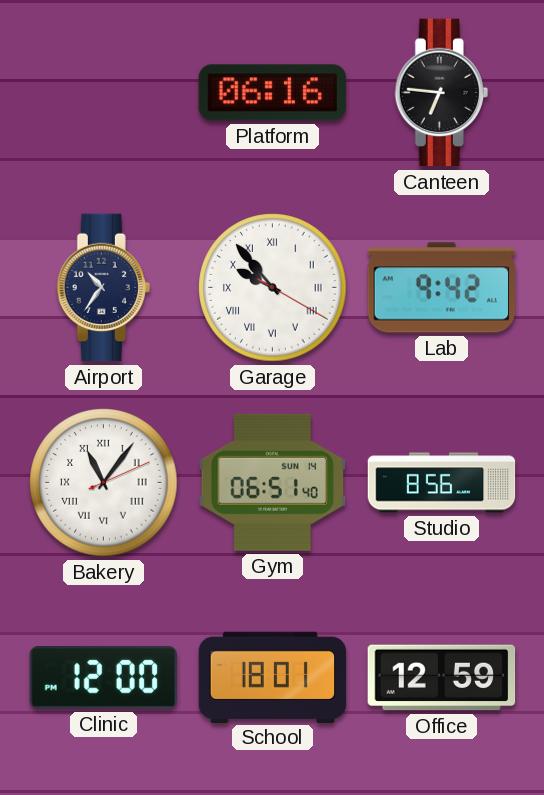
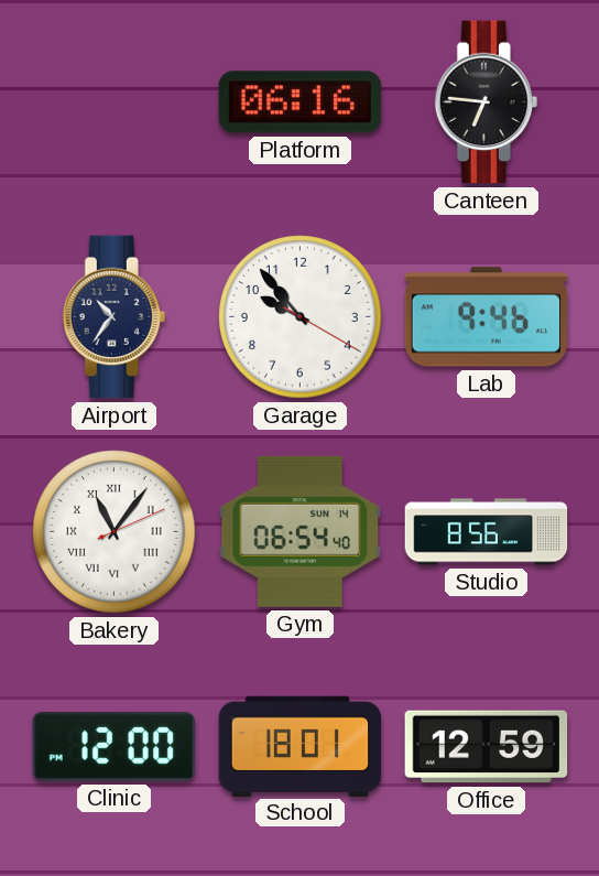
Garage numerals: Roman -> Arabic (301, 317)
Lab: 9:42 -> 9:46 (487, 317)
Gym: 06:51 -> 06:54 (299, 531)
